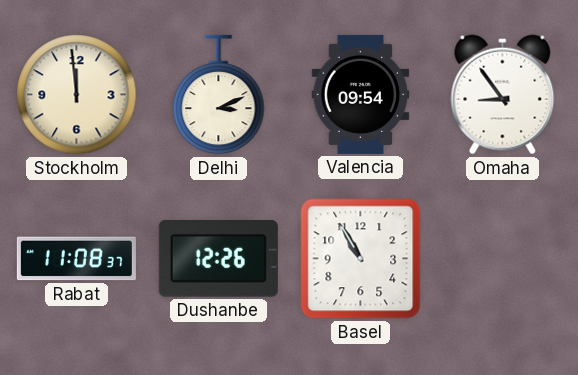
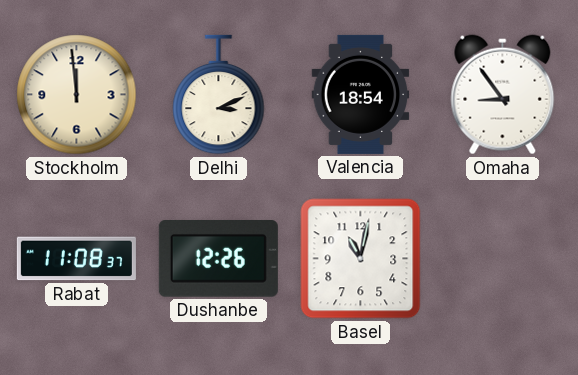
Valencia: 09:54 -> 18:54 (361, 94)
Basel: 10:55 -> 11:02 (361, 259)
